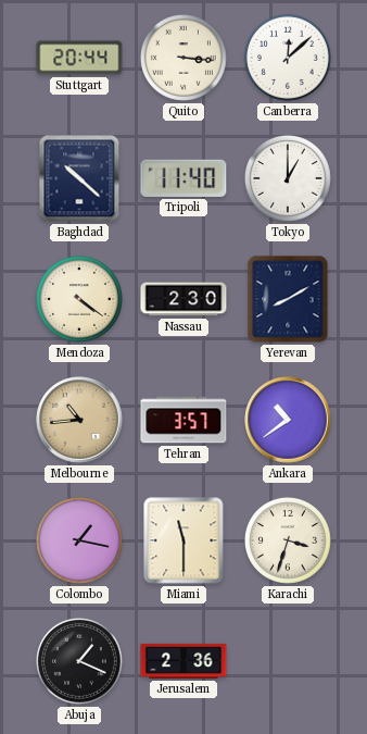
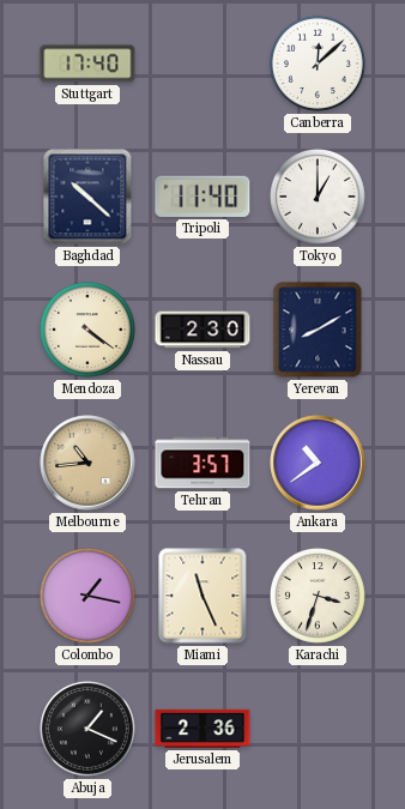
Stuttgart: 20:44 -> 17:40 (87, 64)
Quito: 3:16 -> none (184, 58)
Miami: 11:30 -> 11:26 (202, 596)
